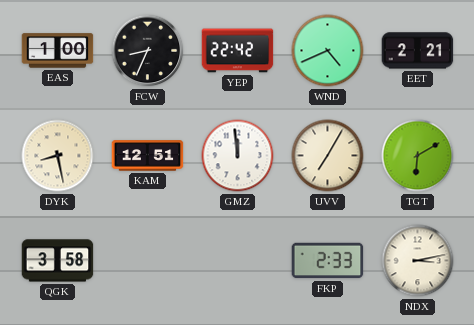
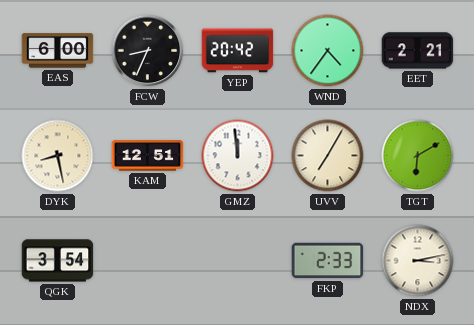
EAS: 1:00 -> 6:00 (58, 51)
YEP: 22:42 -> 20:42 (238, 51)
WND: 4:41 -> 4:36 (328, 51)
QGK: 3:58 -> 3:54 (58, 261)
